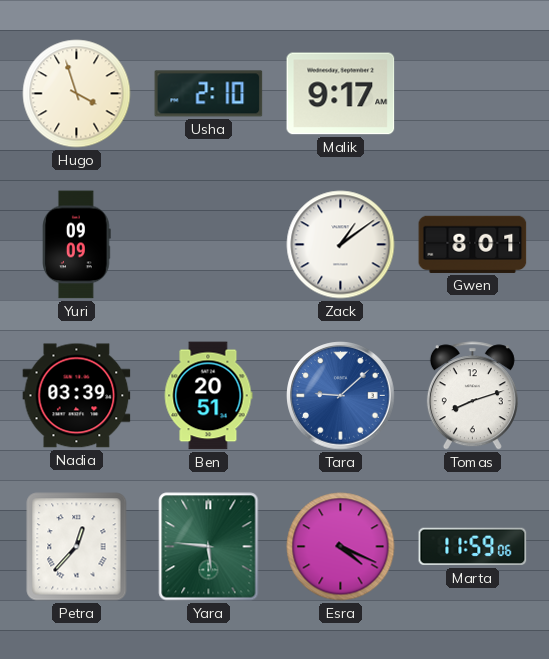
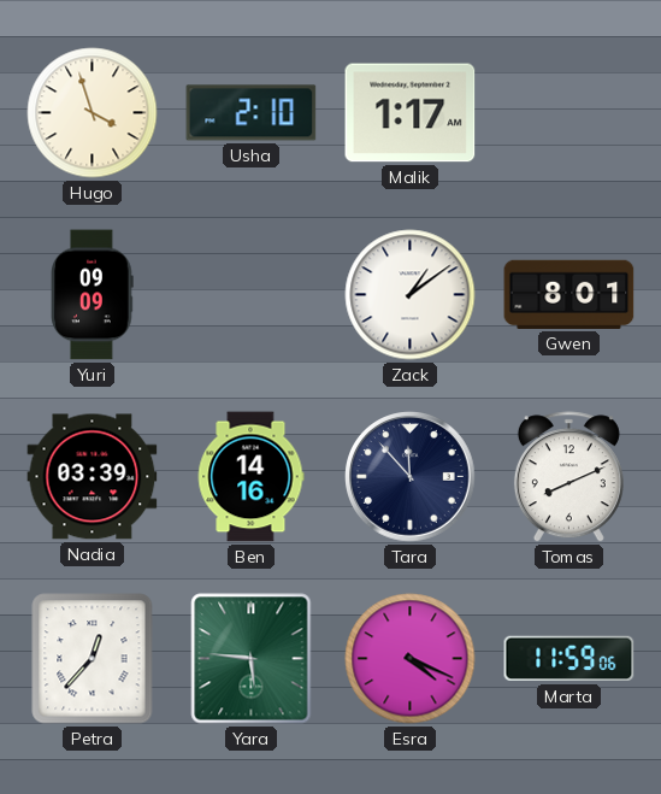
Malik: 9:17 -> 1:17 (411, 113)
Ben: 20:51 -> 14:16 (250, 477)
Tara: 9:08 -> 11:53 (411, 477)
Tara dial: blue -> navy (411, 477)
Tomas: 8:12 -> 8:11 (568, 477)
